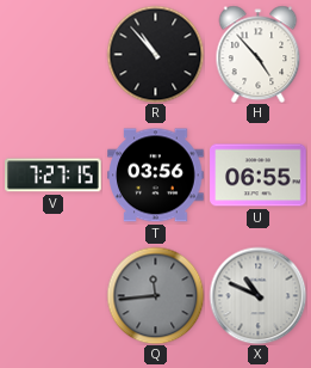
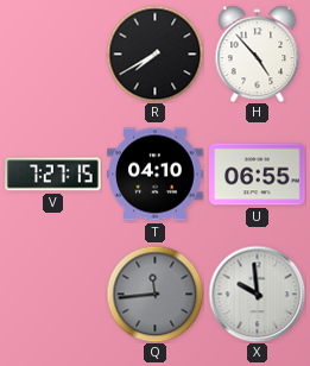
R: 10:53 -> 7:40 (154, 53)
T: 03:56 -> 04:10 (156, 175)
X: 10:49 -> 9:59 (257, 294)
